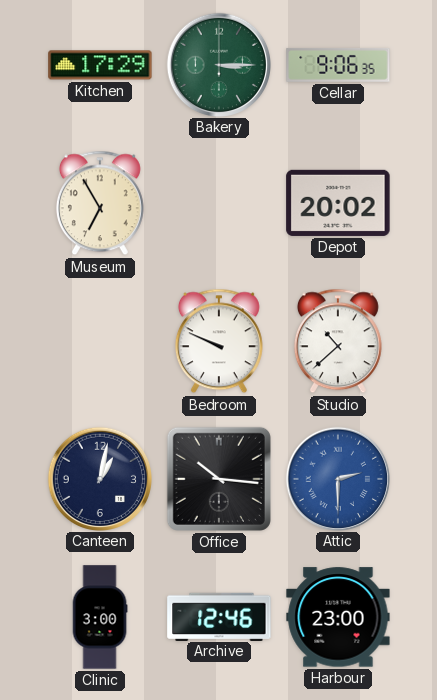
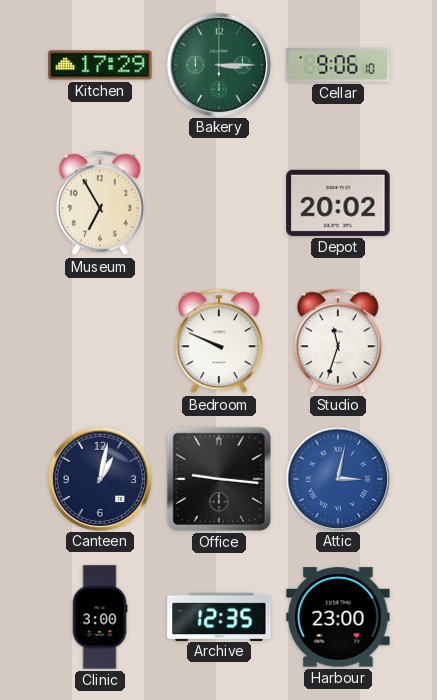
Cellar: 9:06:35 -> 9:06:10 (338, 65)
Studio: 10:38 -> 11:33 (338, 341)
Office: 10:16 -> 9:16 (219, 479)
Attic: 2:30 -> 3:02 (337, 478)
Archive: 12:46 -> 12:35 (219, 616)
